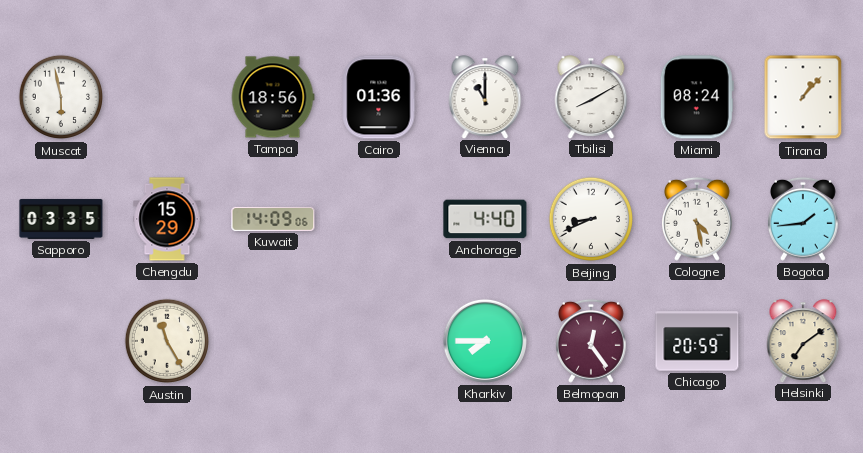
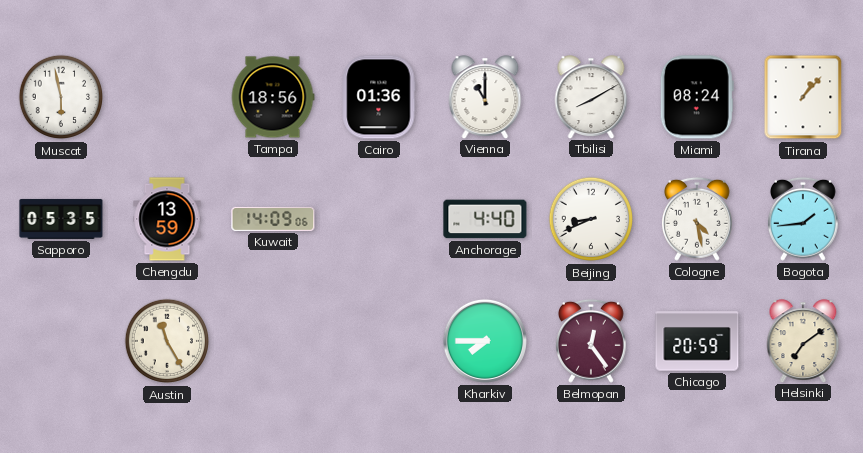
Sapporo: 03:35 -> 05:35 (61, 219)
Chengdu: 15:29 -> 13:59 (167, 219)
